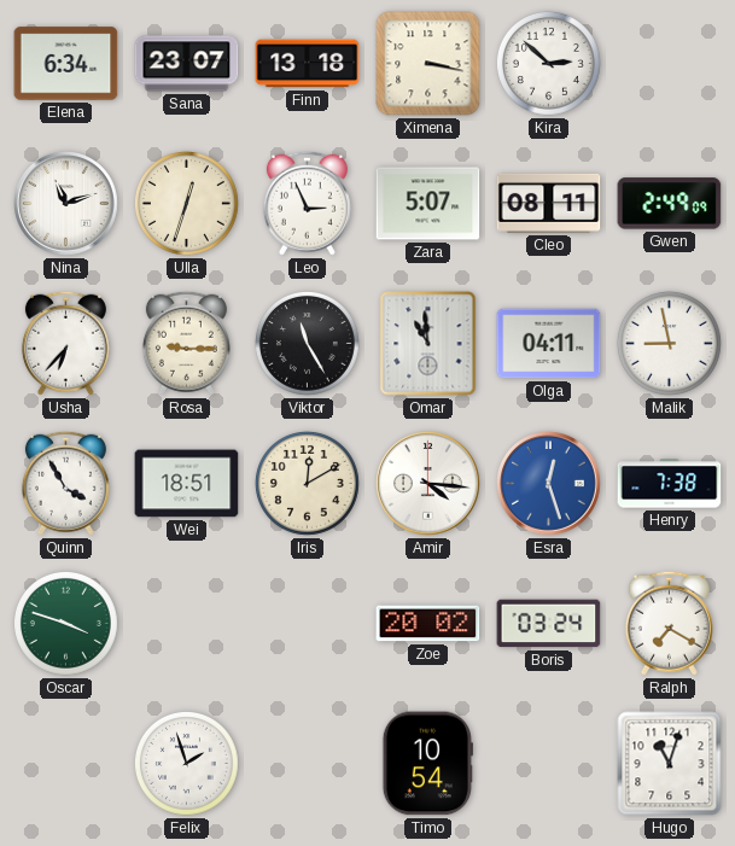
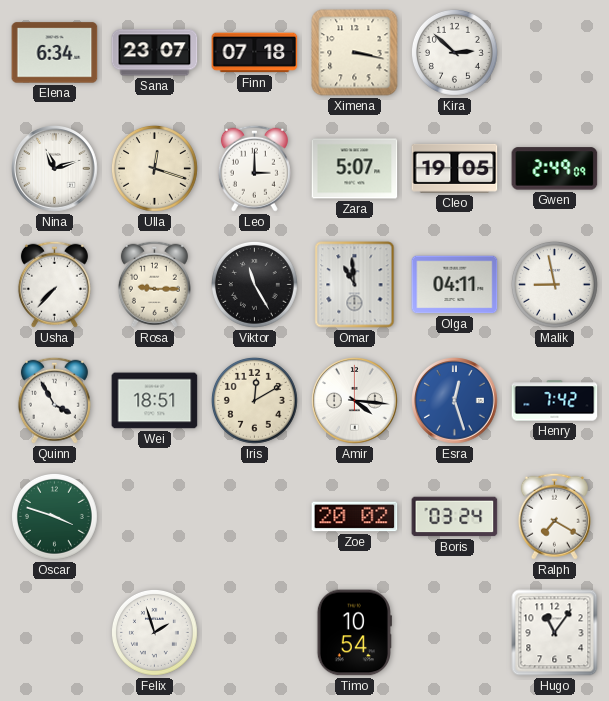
Finn: 13:18 -> 07:18 (255, 53)
Ulla: 12:33 -> 12:18 (154, 168)
Leo: 2:56 -> 3:00 (254, 168)
Cleo: 08:11 -> 19:05 (455, 168)
Usha: 6:37 -> 7:37 (54, 284)
Henry: 7:38 -> 7:42 (555, 401)
Hugo: 11:03 -> 11:06 (555, 633)
